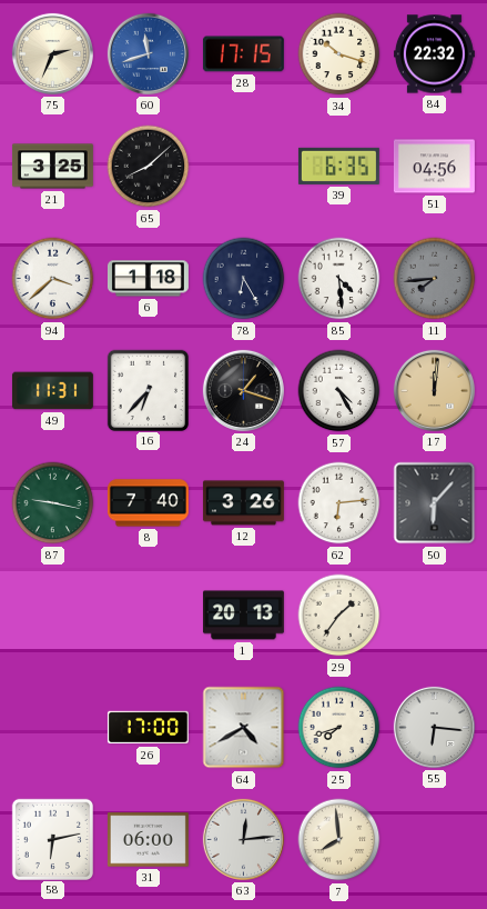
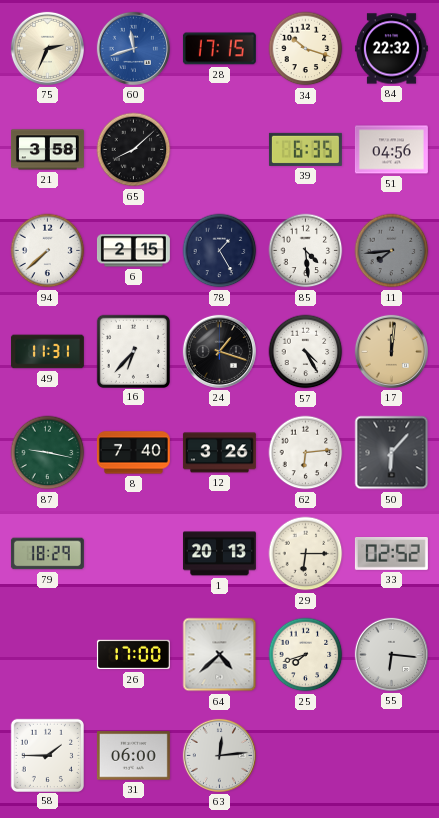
21: 3:25 -> 3:58 (47, 150)
94: 3:38 -> 7:38 (48, 251)
6: 1:18 -> 2:15 (133, 251)
78: 6:25 -> 1:25 (220, 251)
79: none -> 18:29 (47, 554)
29: 1:36 -> 6:15 (306, 554)
33: none -> 02:52 (391, 554)
64: 4:40 -> 4:38 (220, 655)
58: 6:13 -> 1:45 (47, 755)
7: 7:59 -> none (339, 840)
